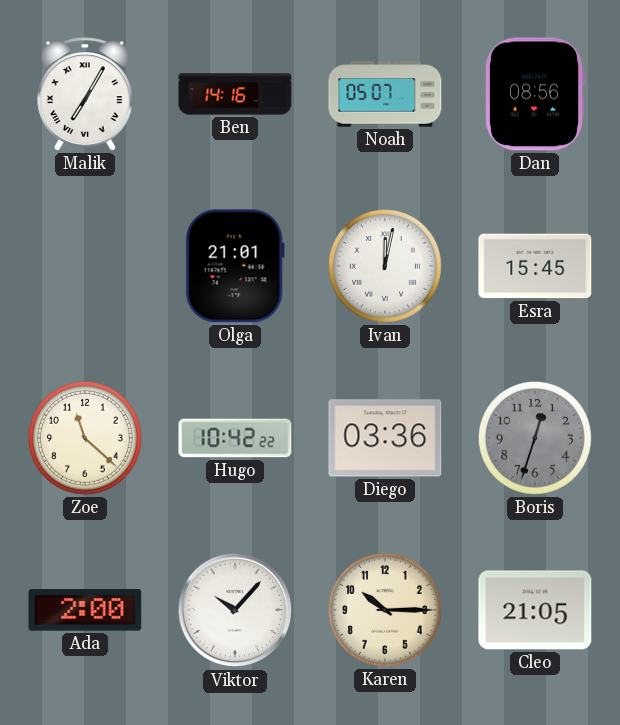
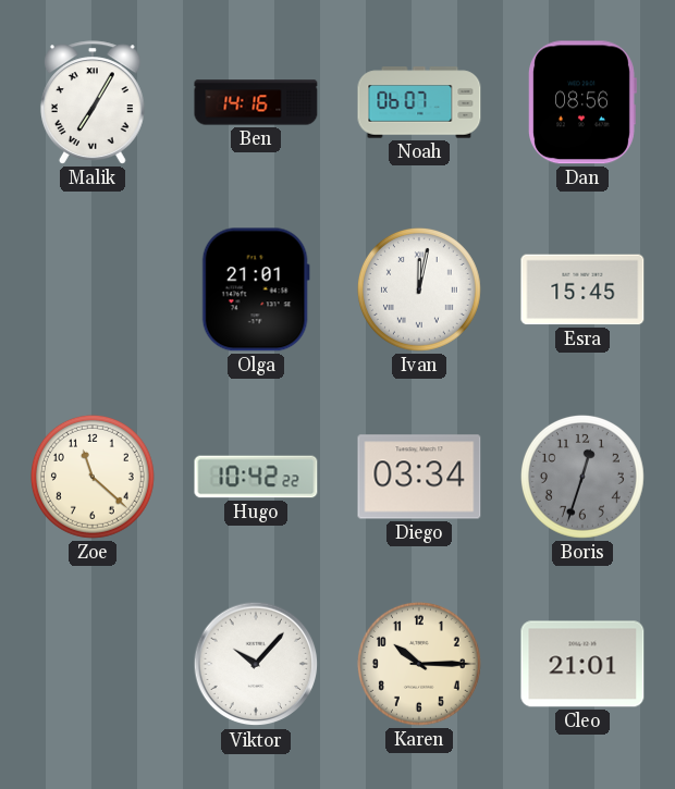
Noah: 05:07 -> 06:07 (419, 102)
Diego: 03:36 -> 03:34 (419, 477)
Ada: 2:00 -> none (85, 610)
Cleo: 21:05 -> 21:01 (582, 664)
